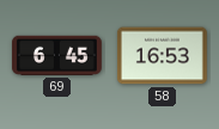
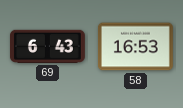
69: 6:45 -> 6:43 (47, 46)
